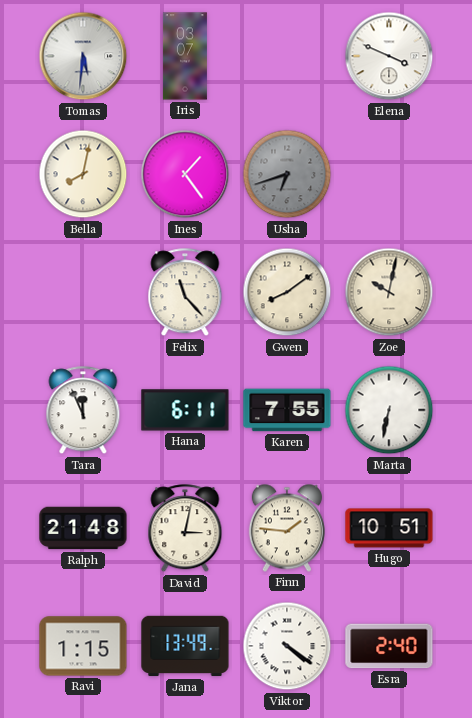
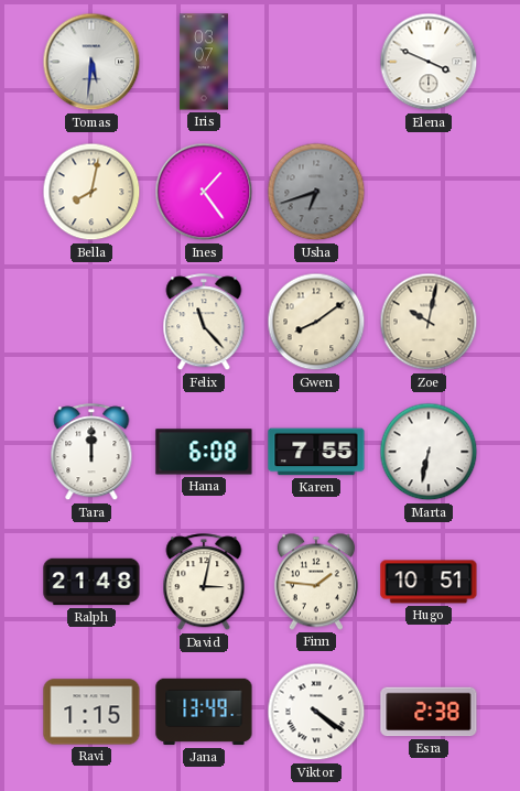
Tara: 11:56 -> 12:00 (91, 453)
Hana: 6:11 -> 6:08 (204, 452)
Esra: 2:40 -> 2:38 (429, 712)
